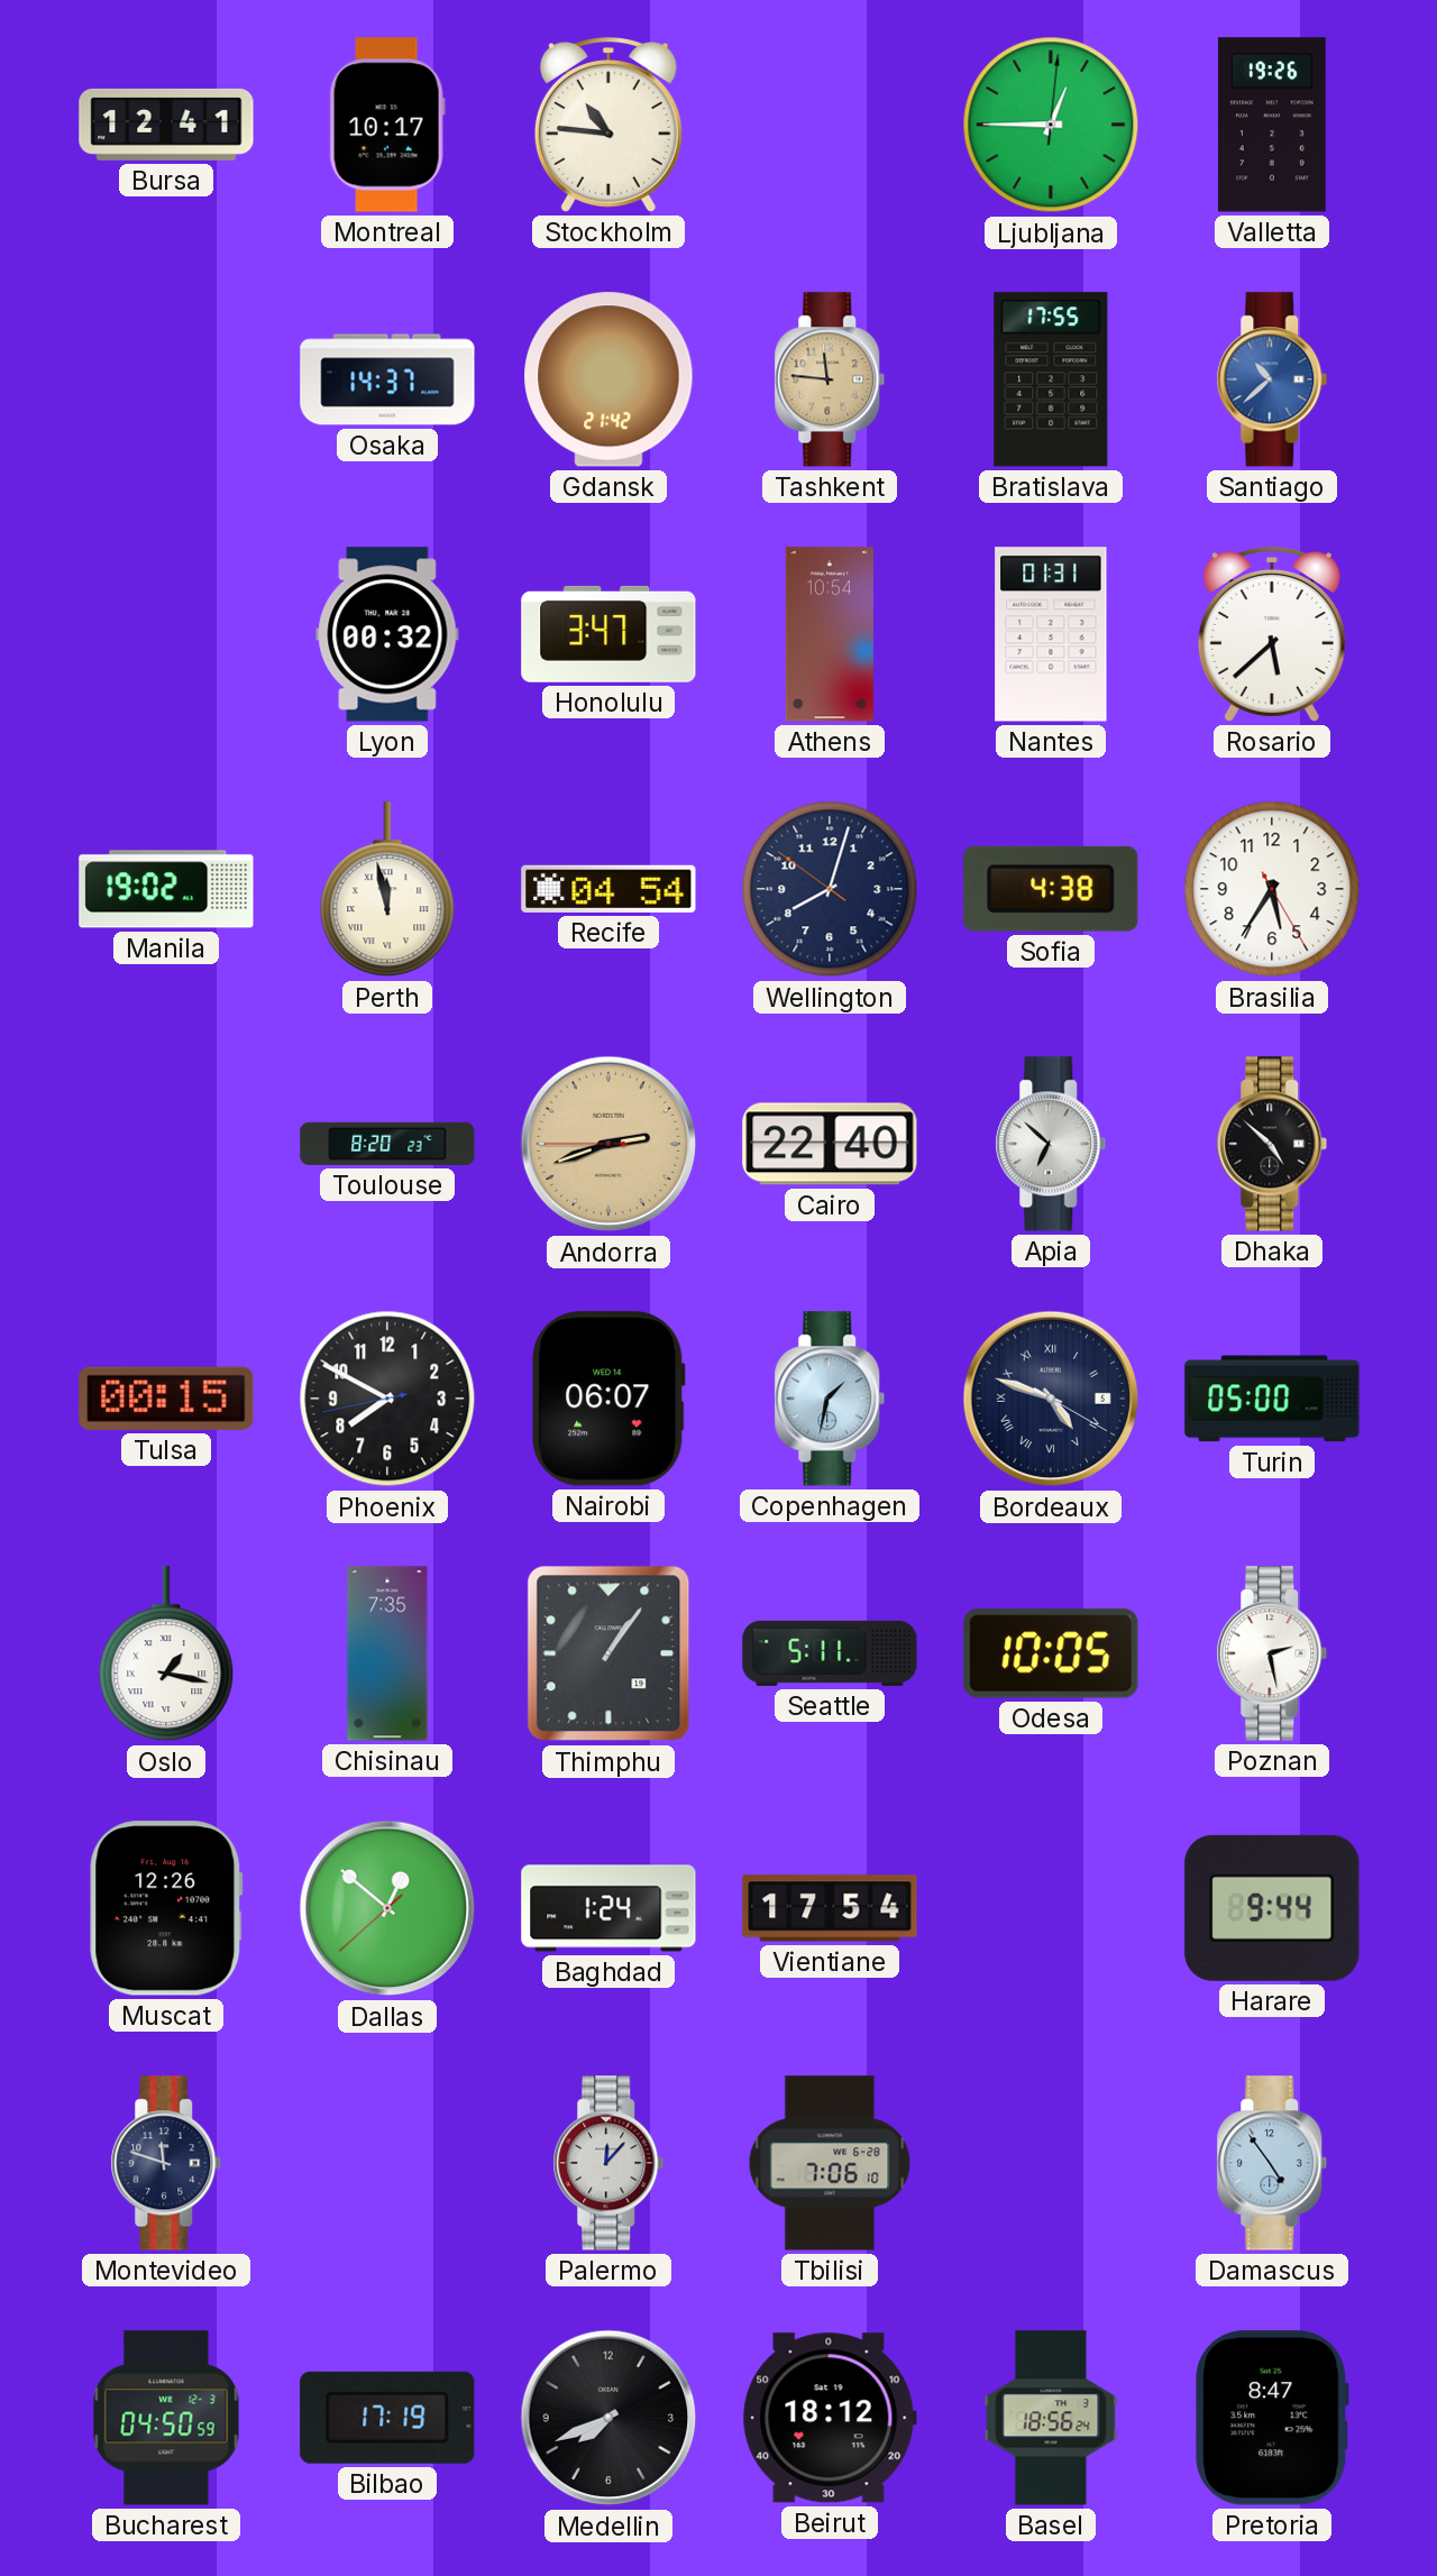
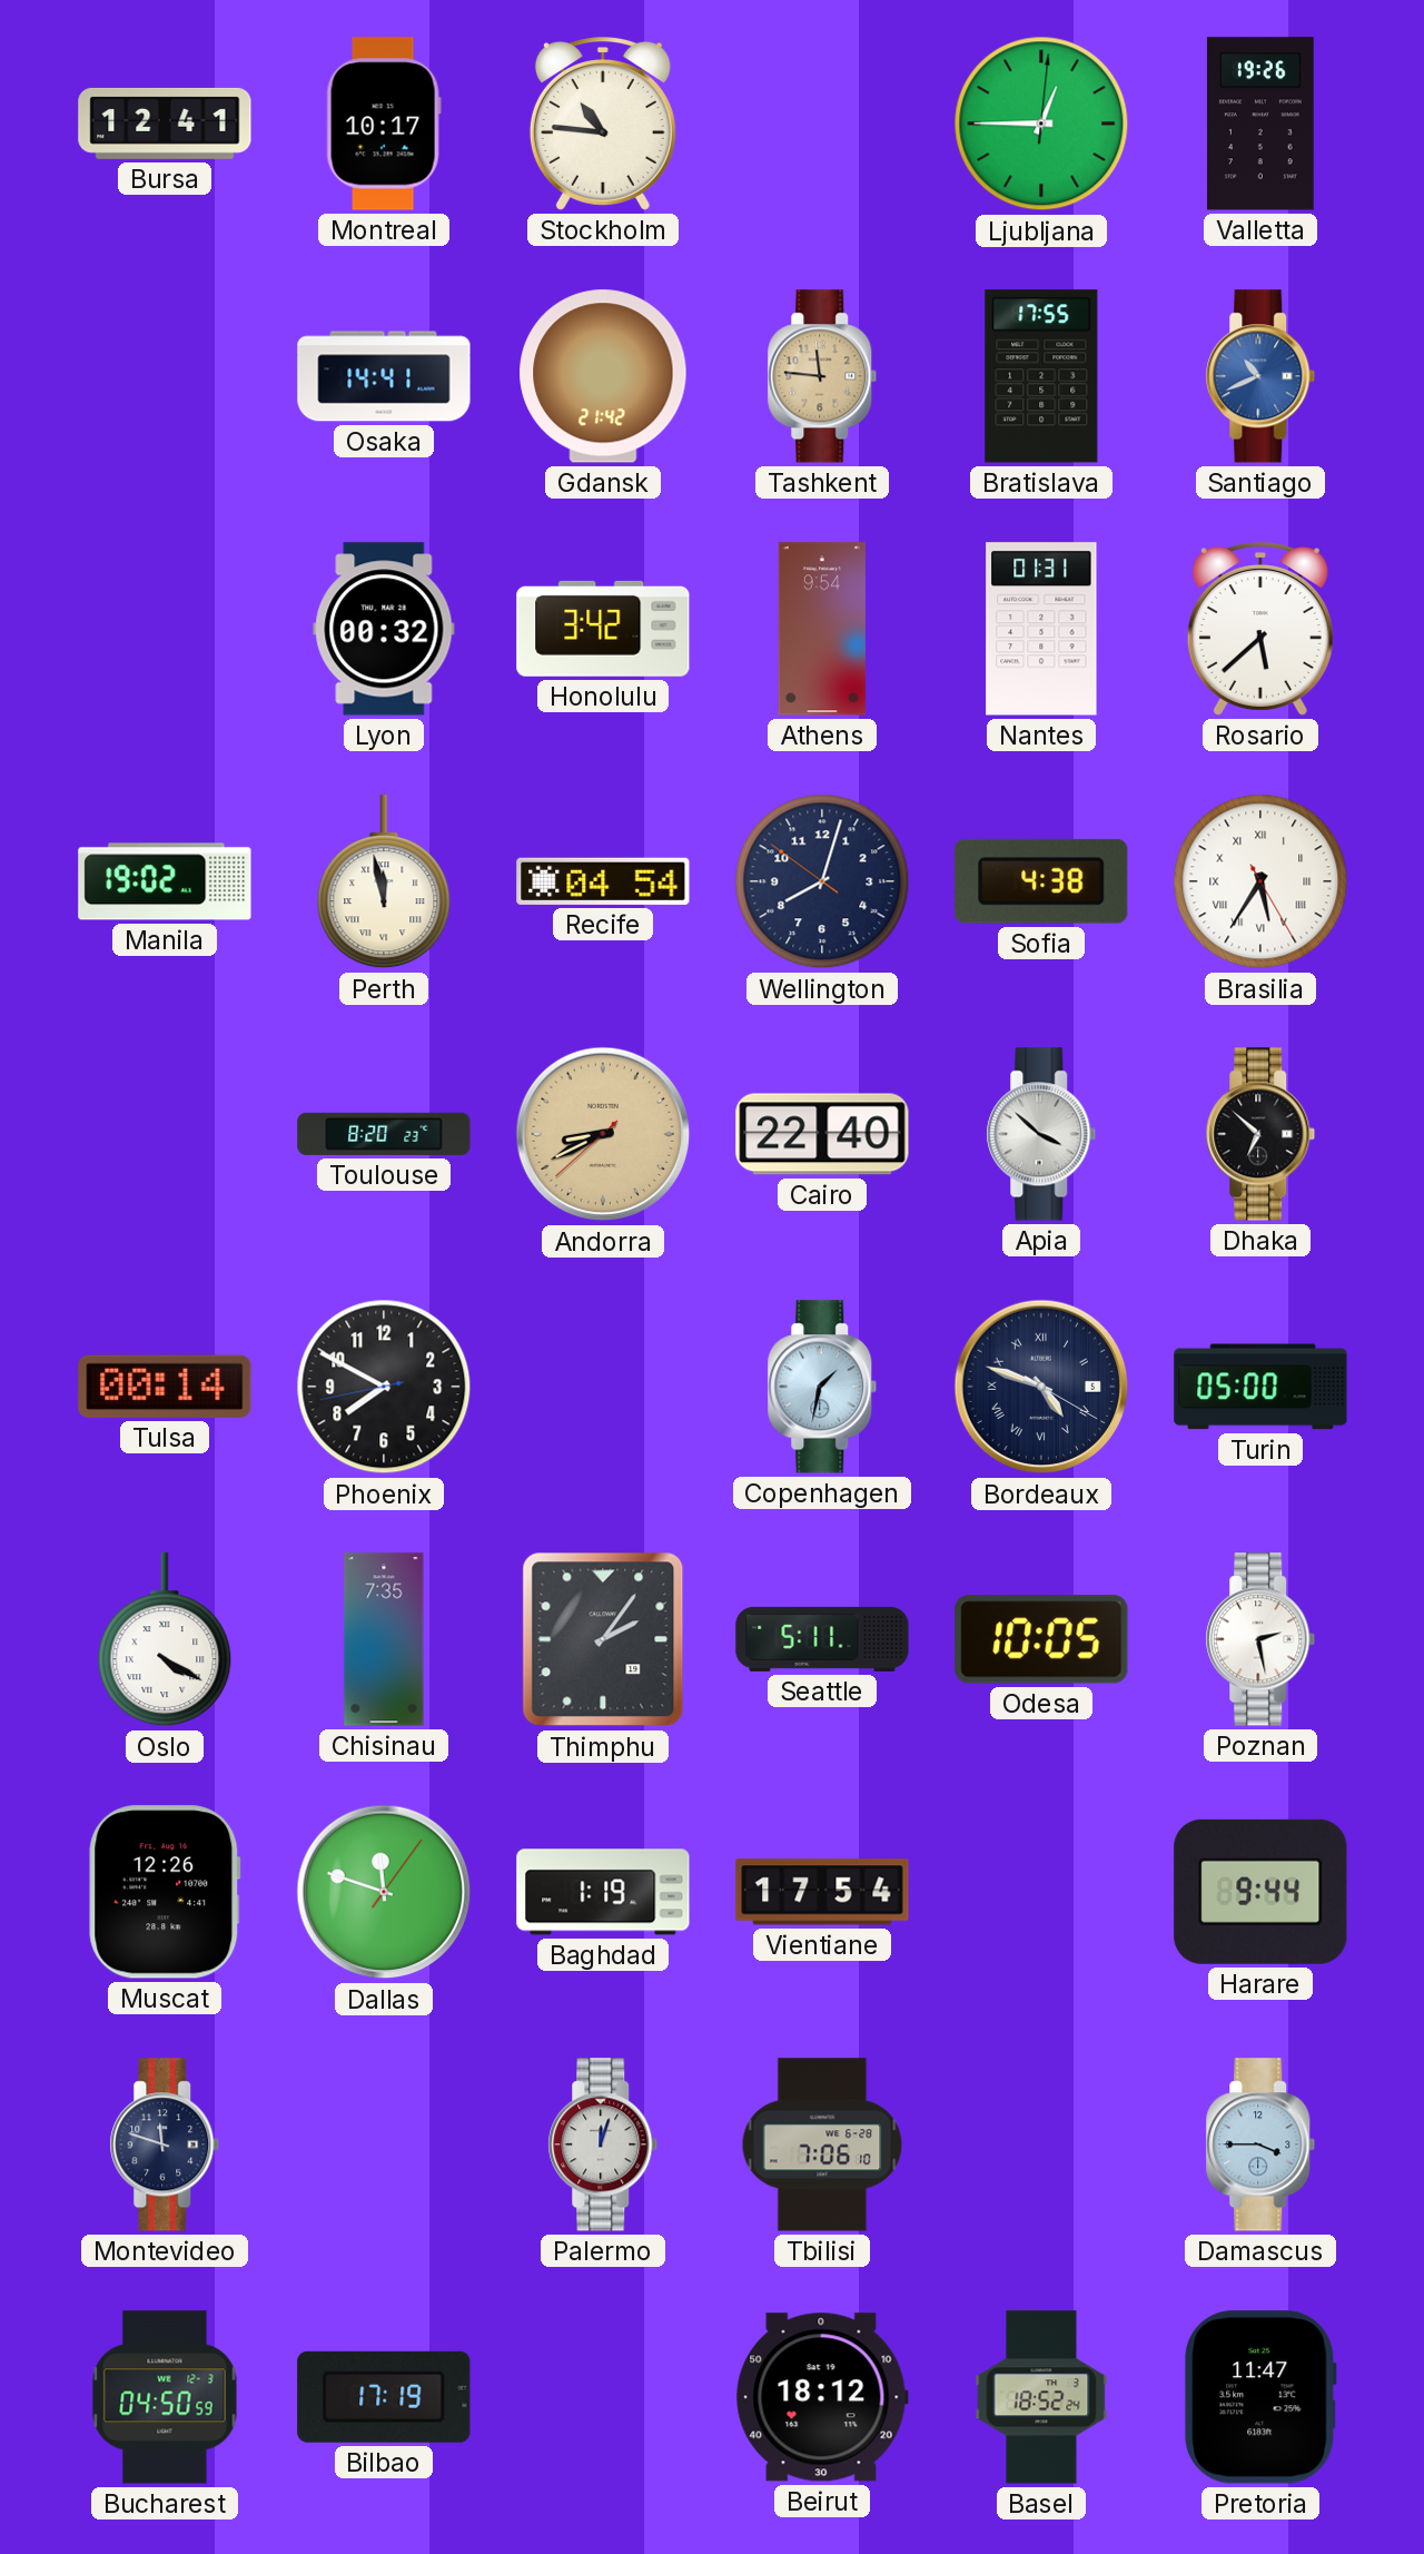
Osaka: 14:37 -> 14:41 (384, 376)
Santiago: 10:38 -> 10:41 (1260, 376)
Honolulu: 3:47 -> 3:42 (603, 629)
Athens: 10:54 -> 9:54 (822, 629)
Brasilia numerals: Arabic -> Roman (1260, 881)
Andorra: 2:41 -> 8:40 (603, 1134)
Apia: 6:52 -> 3:52 (1041, 1134)
Dhaka: 4:52 -> 6:52 (1260, 1134)
Tulsa: 00:15 -> 00:14 (165, 1387)
Nairobi: 06:07 -> none (608, 1399)
Oslo: 1:17 -> 4:20 (165, 1640)
Thimphu: 1:06 -> 2:06 (603, 1639)
Dallas: 12:51 -> 11:48 (384, 1892)
Baghdad: 1:24 -> 1:19 (603, 1892)
Palermo: 12:07 -> 12:03 (603, 2144)
Damascus: 4:54 -> 3:45 (1260, 2144)
Medellin: 7:41 -> none (608, 2418)
Basel: 18:56 -> 18:52 (1041, 2397)
Pretoria: 8:47 -> 11:47 (1260, 2397)
